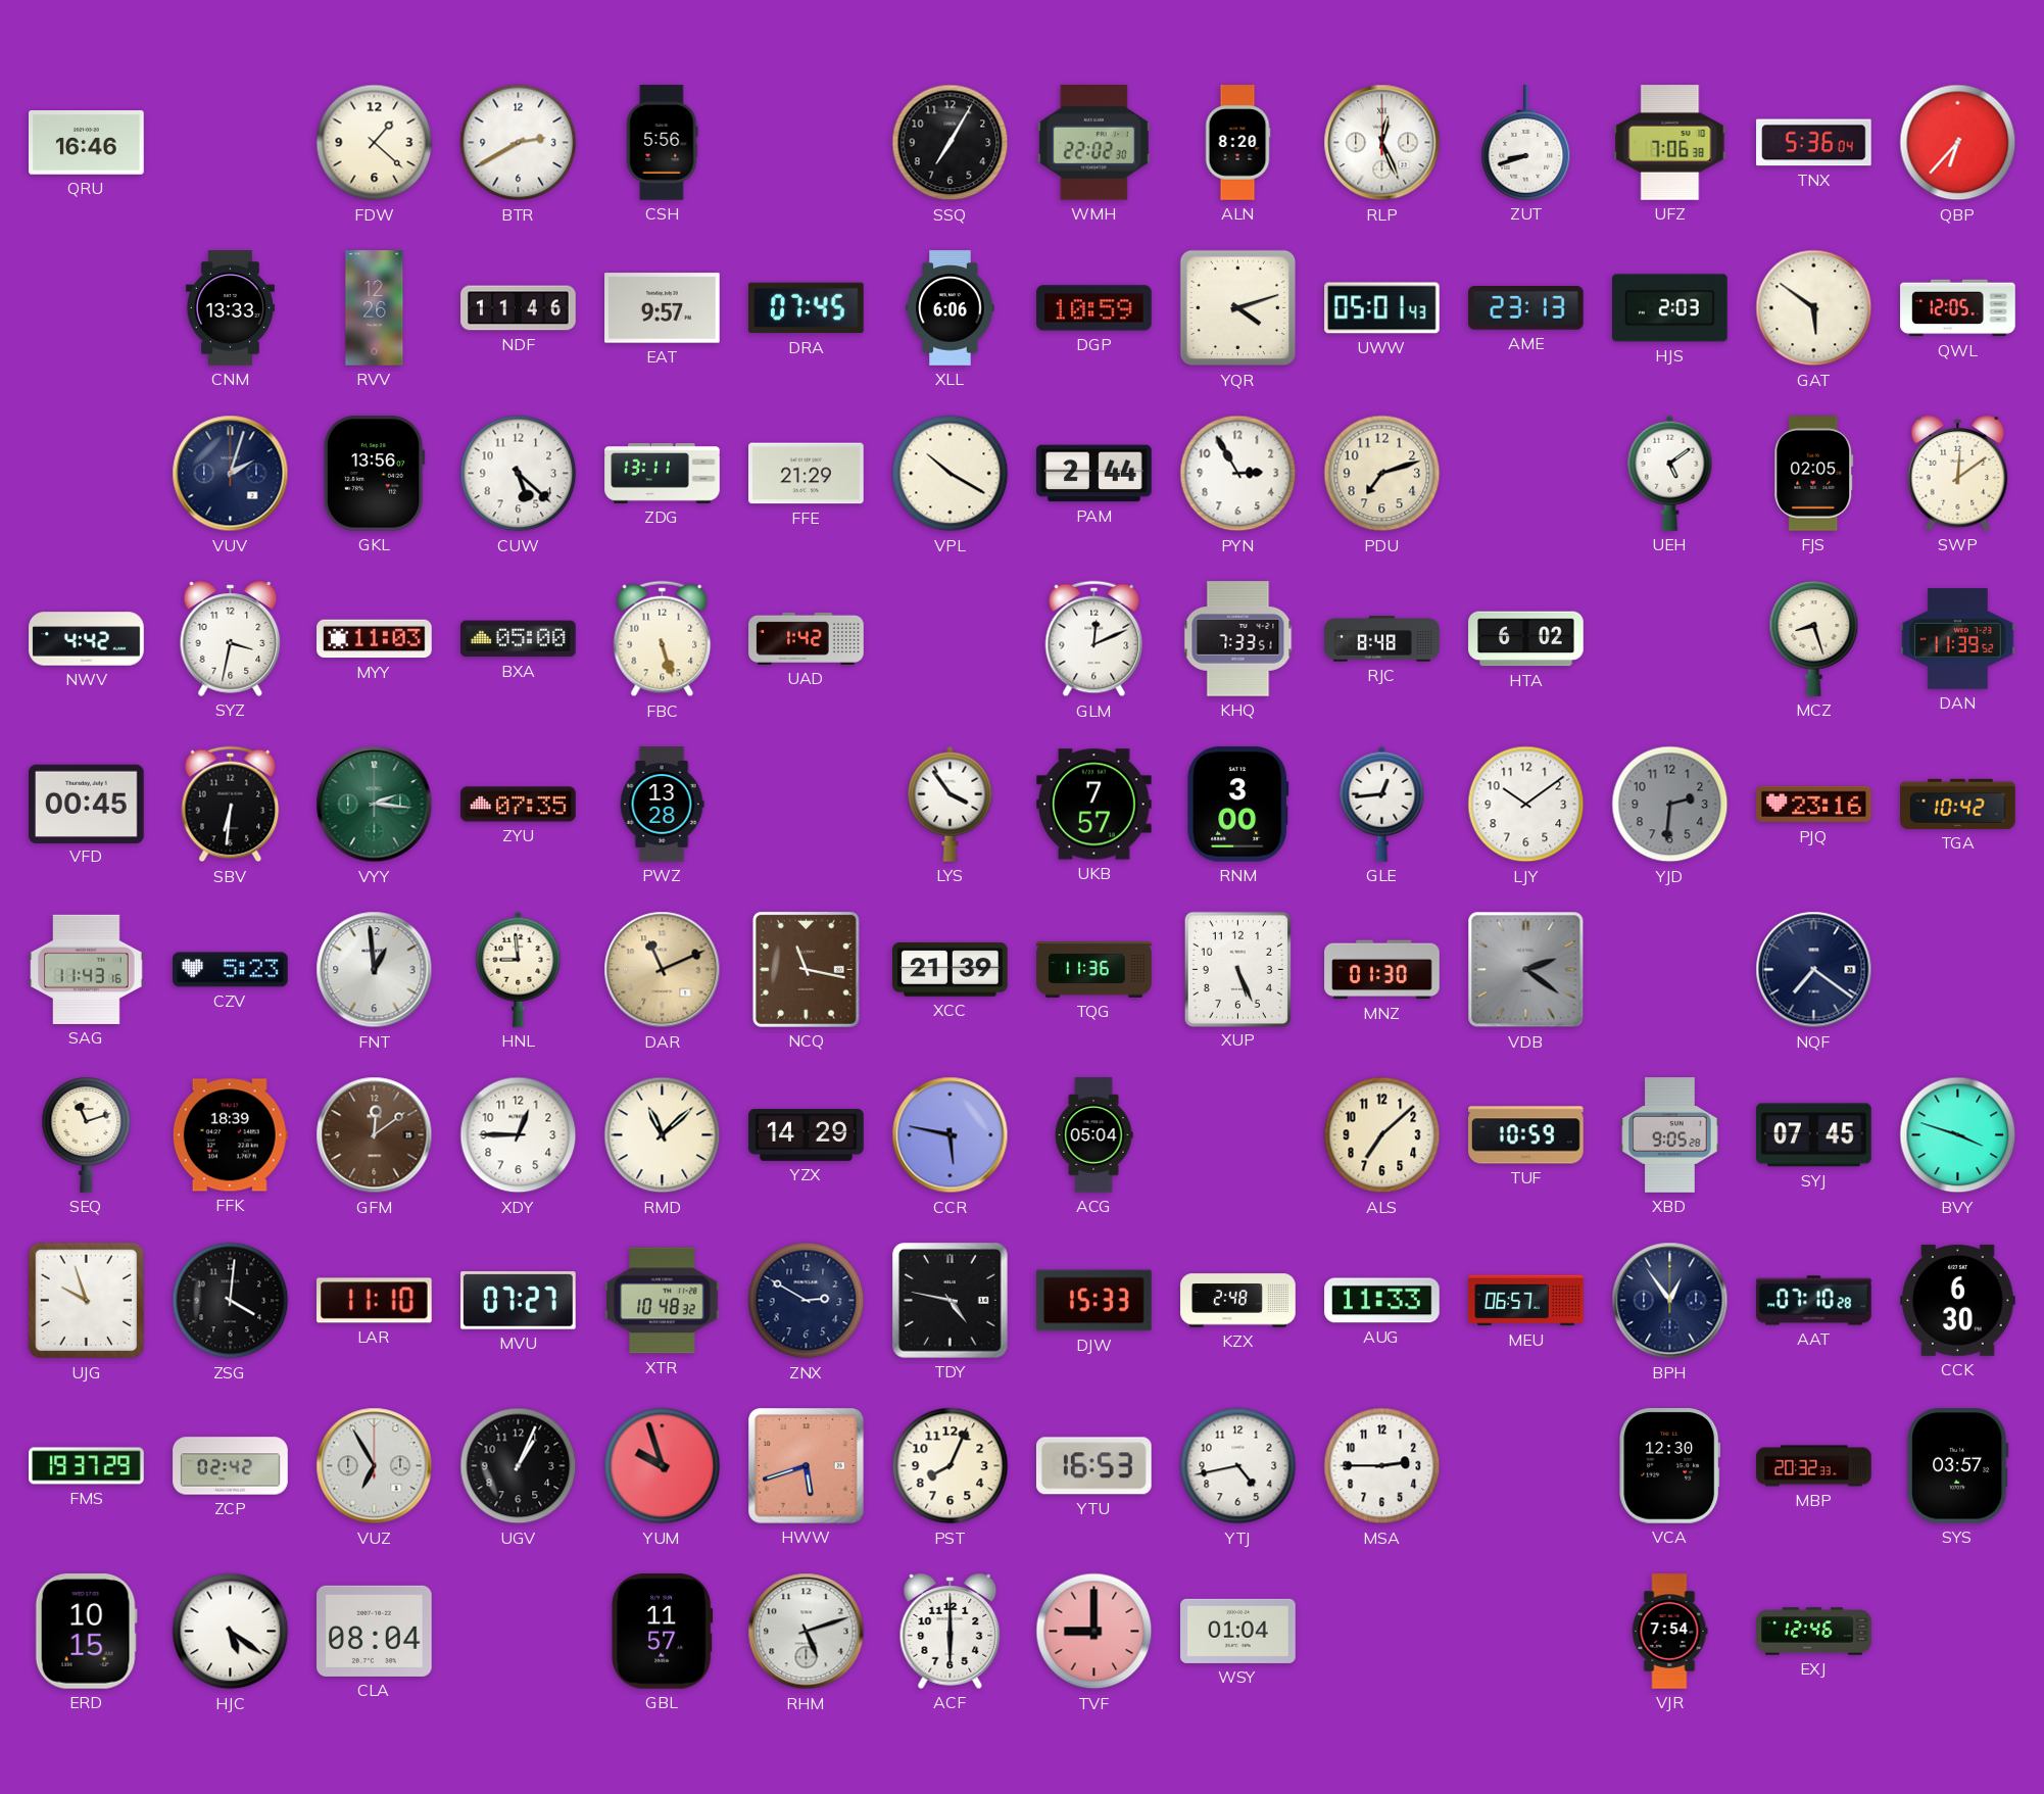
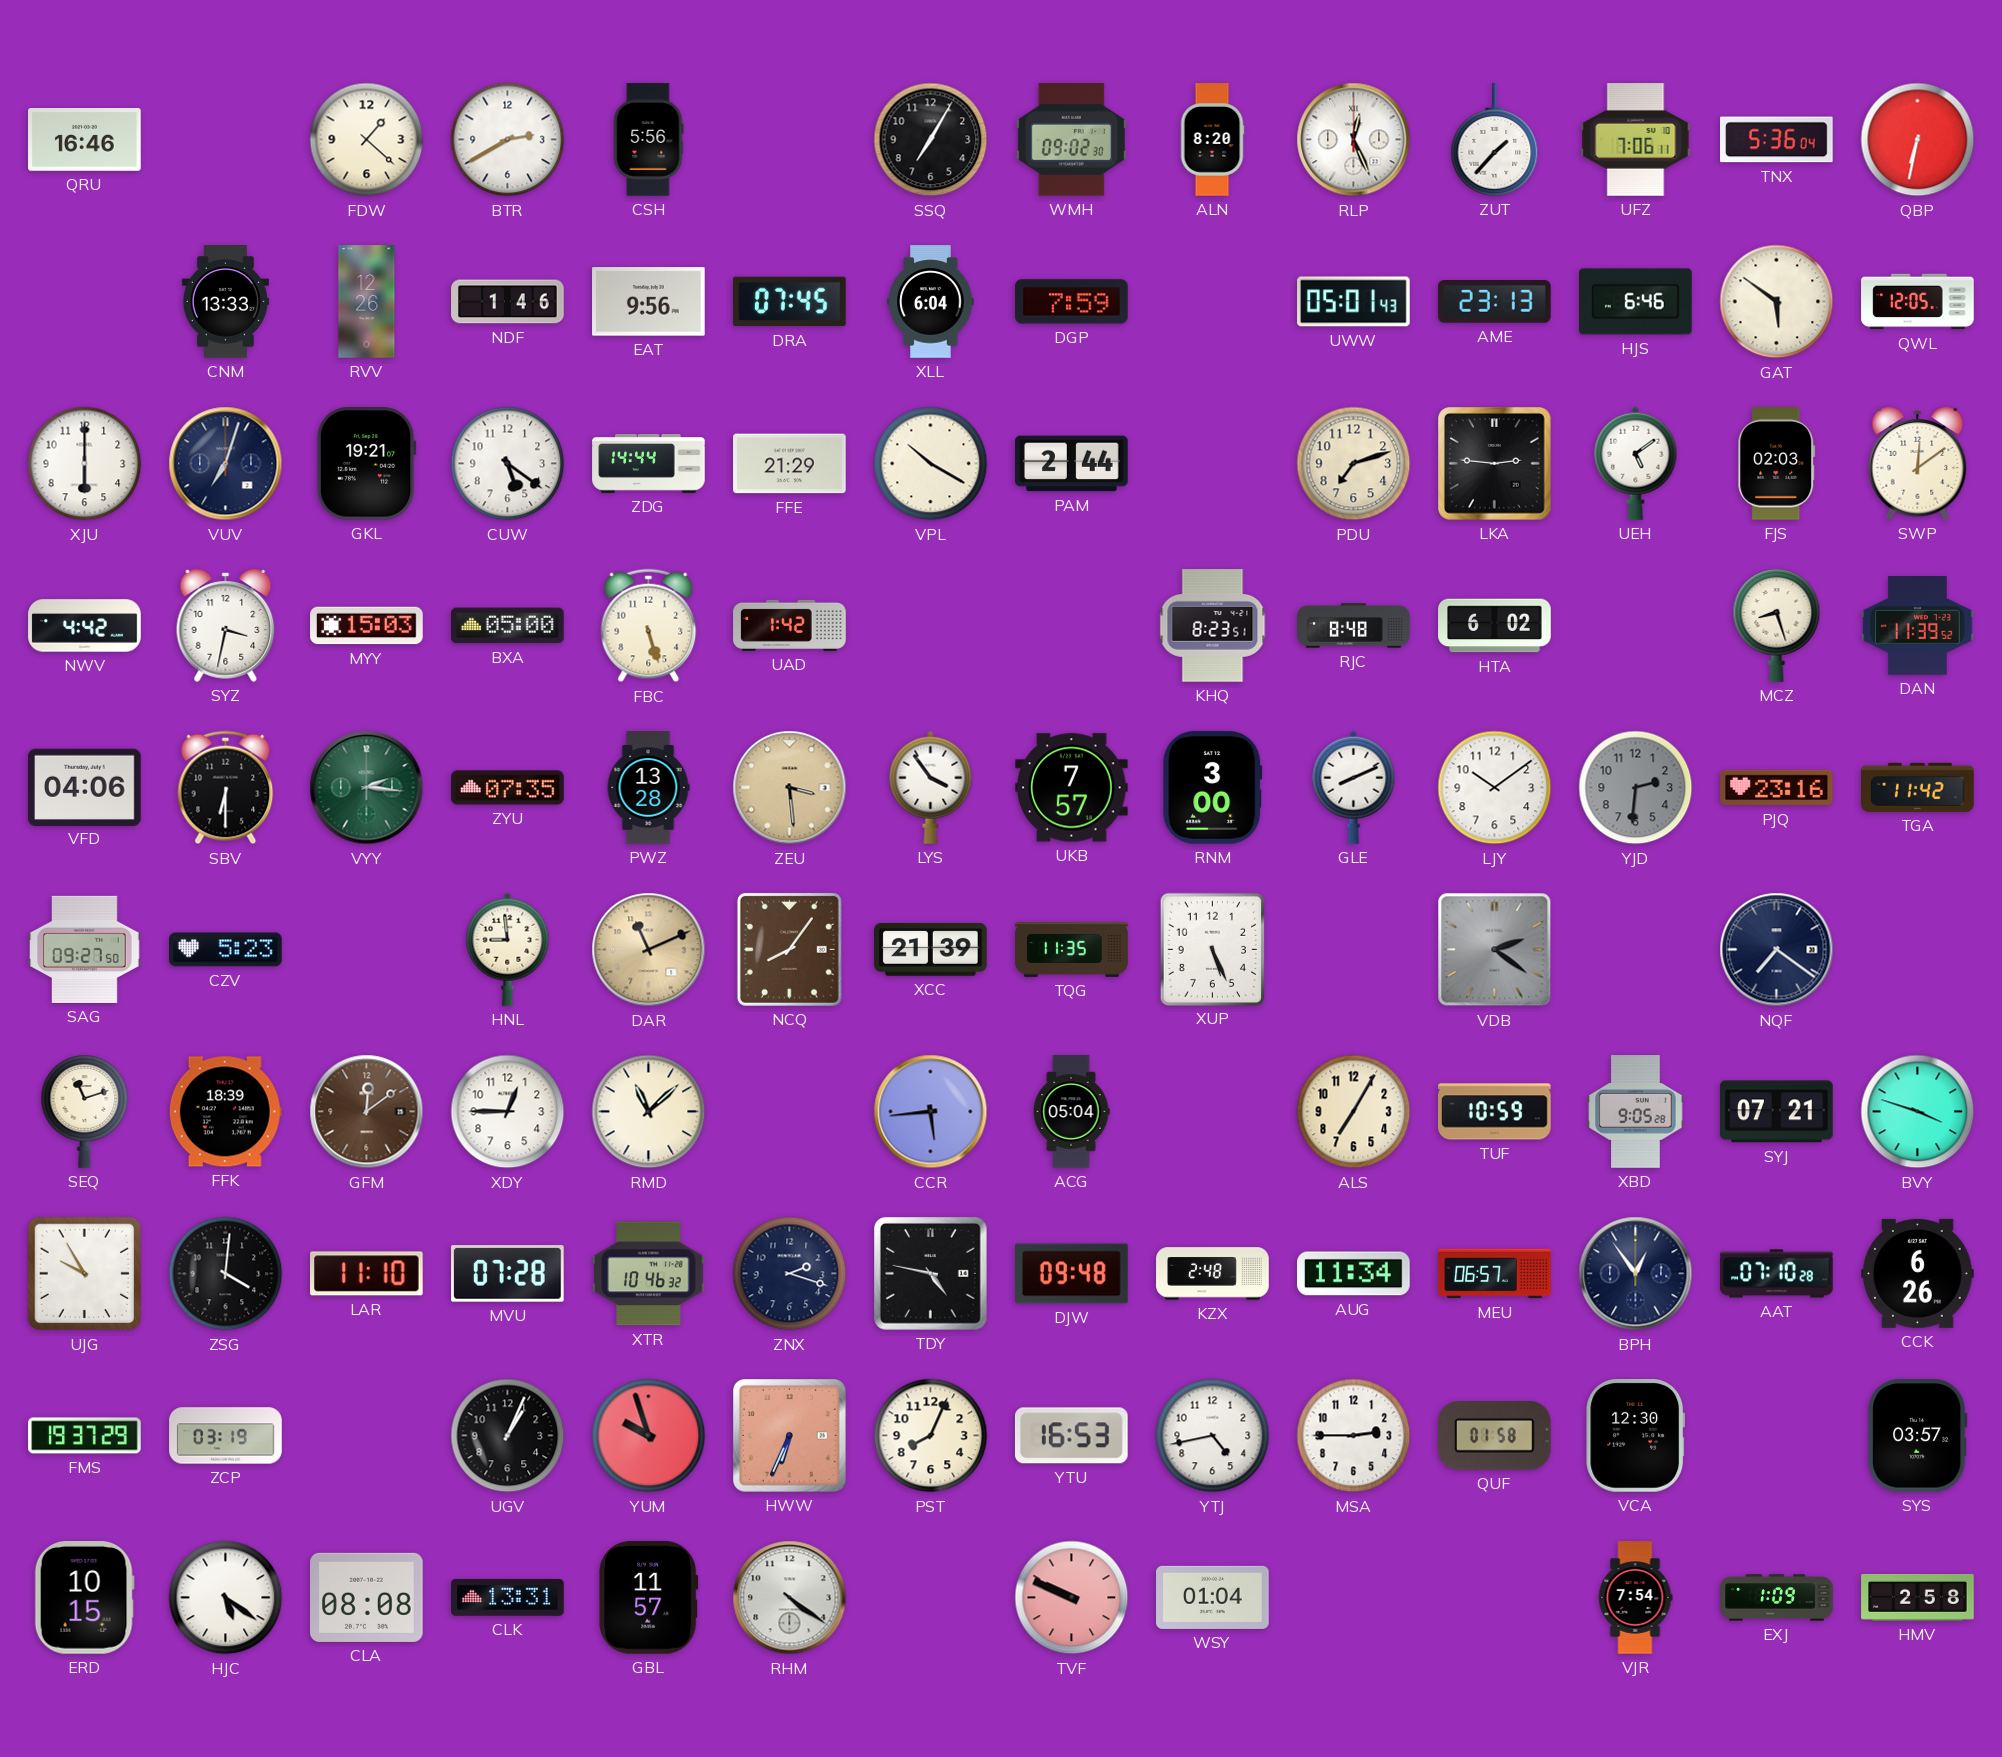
WMH: 22:02 -> 09:02 (1071, 140)
ZUT: 8:42 -> 1:37 (1495, 140)
UFZ: 7:06:38 -> 7:06:11 (1636, 140)
QBP: 6:37 -> 6:32 (1918, 140)
NDF: 11:46 -> 1:46 (508, 302)
EAT: 9:57 -> 9:56 (649, 302)
XLL: 6:06 -> 6:04 (931, 302)
DGP: 10:59 -> 7:59 (1072, 302)
YQR: 4:12 -> none (1238, 308)
HJS: 2:03 -> 6:46 (1636, 302)
XJU: none -> 6:00 (85, 464)
VUV: 2:03 -> 7:03 (226, 464)
GKL: 13:56 -> 19:21 (366, 464)
CUW: 5:22 -> 5:21 (508, 464)
ZDG: 13:11 -> 14:44 (649, 464)
PYN: 2:55 -> none (1238, 474)
LKA: none -> 2:46 (1495, 464)
FJS: 02:05 -> 02:03 (1777, 464)
MYY: 11:03 -> 15:03 (367, 626)
GLM: 12:11 -> none (1094, 639)
KHQ: 7:33 -> 8:23 (1213, 626)
VFD: 00:45 -> 04:06 (85, 787)
SBV: 6:31 -> 6:30 (226, 788)
ZEU: none -> 3:29 (790, 788)
GLE: 12:44 -> 8:11 (1354, 787)
TGA: 10:42 -> 11:42 (1918, 787)
SAG: 11:43 -> 09:27 (85, 949)
FNT: 12:59 -> none (375, 970)
NCQ: 11:17 -> 8:06 (789, 949)
TQG: 11:36 -> 11:35 (1072, 950)
MNZ: 01:30 -> none (1382, 970)
YZX: 14:29 -> none (807, 1135)
CCR: 5:47 -> 5:44 (931, 1112)
ALS: 7:08 -> 7:05 (1354, 1112)
SYJ: 07:45 -> 07:21 (1777, 1112)
UJG: 9:57 -> 9:55 (85, 1274)
MVU: 07:27 -> 07:28 (508, 1274)
XTR: 10:48 -> 10:46 (649, 1274)
ZNX: 2:50 -> 2:18 (790, 1274)
DJW: 15:33 -> 09:48 (1072, 1274)
AUG: 11:33 -> 11:34 (1354, 1274)
CCK: 6:30 -> 6:26 (1918, 1273)
ZCP: 02:42 -> 03:19 (226, 1436)
VUZ: 6:55 -> none (375, 1466)
HWW: 5:42 -> 6:34 (790, 1436)
QUF: none -> 01:58 (1495, 1436)
MBP: 20:32 -> none (1814, 1466)
CLA: 08:04 -> 08:08 (367, 1597)
CLK: none -> 13:31 (508, 1598)
RHM: 5:12 -> 4:21 (790, 1598)
ACF: 6:00 -> none (951, 1631)
TVF: 9:00 -> 9:49 (1072, 1598)
EXJ: 12:46 -> 1:09 (1777, 1598)
HMV: none -> 2:58 (1918, 1597)
